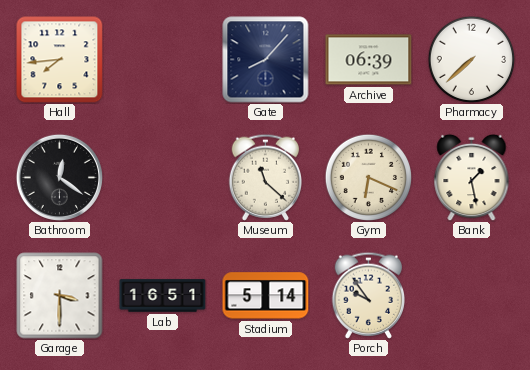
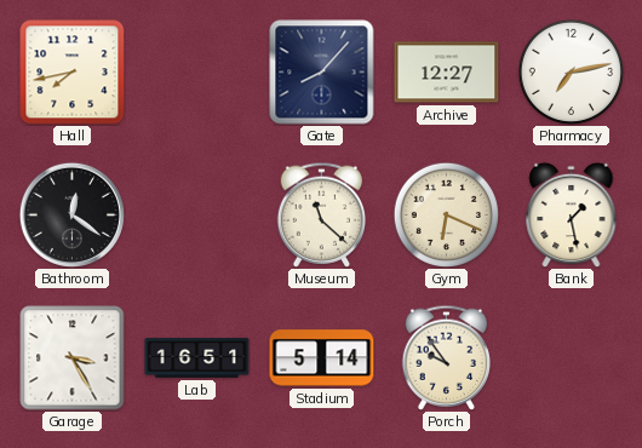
Hall: 7:44 -> 7:43 (73, 73)
Archive: 06:39 -> 12:27 (447, 73)
Pharmacy: 7:38 -> 7:13 (571, 71)
Garage: 3:30 -> 3:25 (73, 358)
